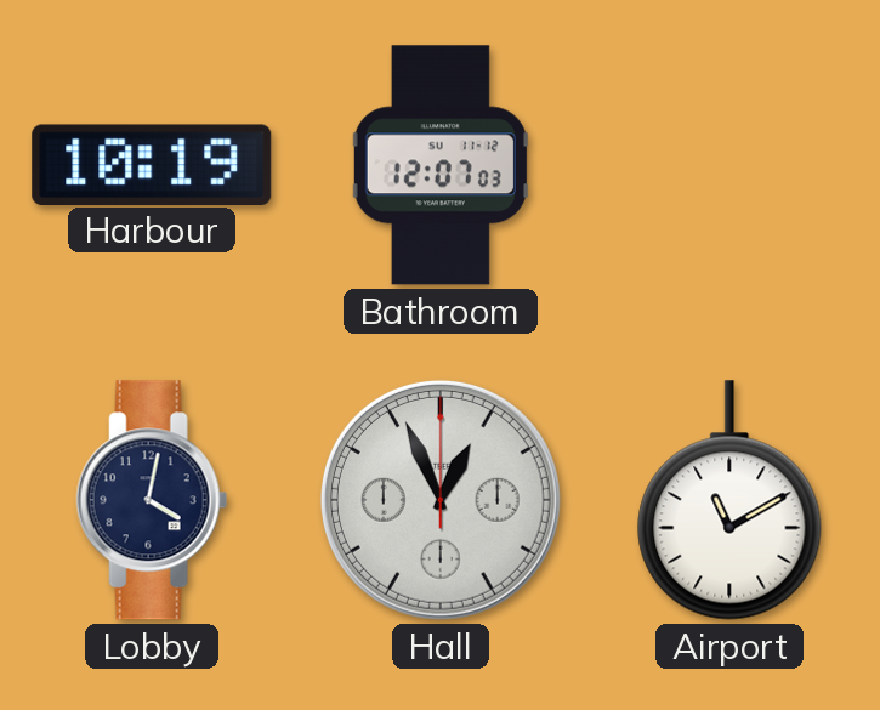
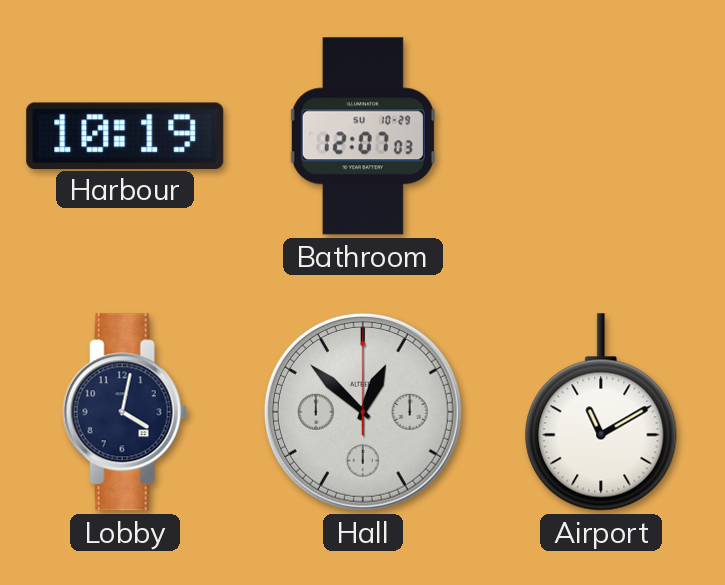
Bathroom date: SU 11-12 -> SU 10-29 (363, 136)
Hall: 12:56 -> 12:52 (363, 412)
